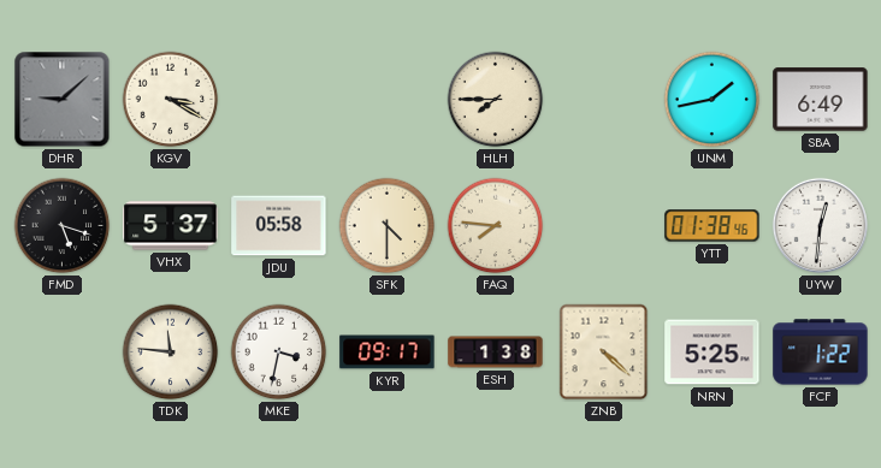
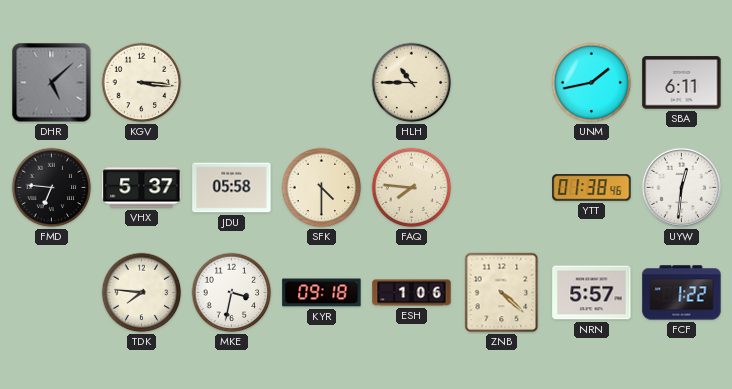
DHR: 9:08 -> 5:08 (52, 83)
KGV: 3:20 -> 3:16 (142, 83)
HLH: 7:45 -> 10:45 (412, 83)
SBA: 6:49 -> 6:11 (682, 83)
FMD: 5:18 -> 6:46 (52, 188)
TDK: 11:46 -> 7:46 (142, 293)
KYR: 09:17 -> 09:18 (322, 293)
ESH: 1:38 -> 1:06 (412, 293)
NRN: 5:25 -> 5:57 (592, 293)
